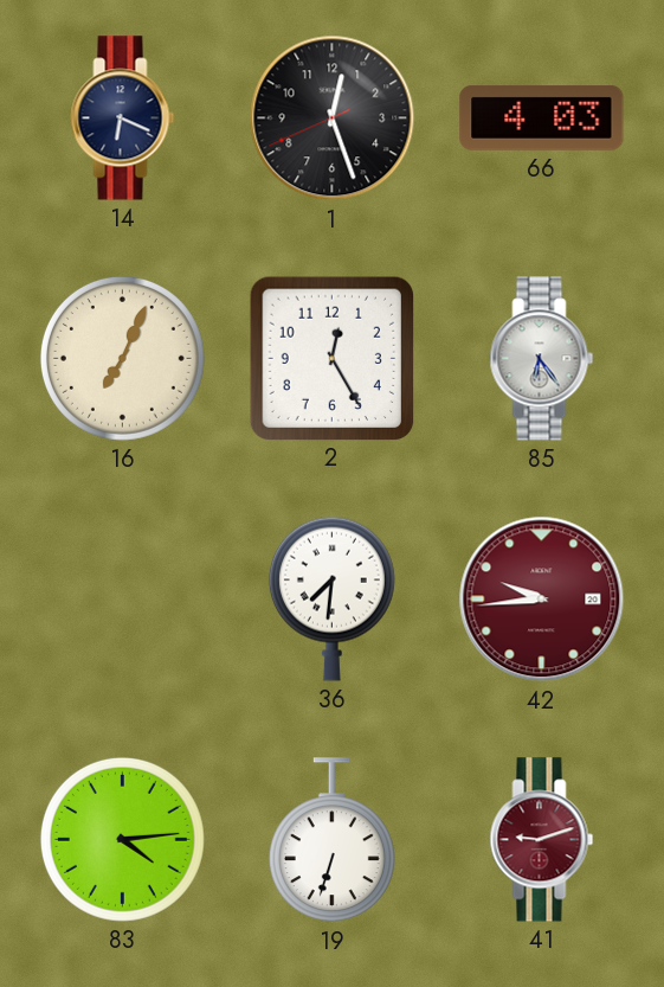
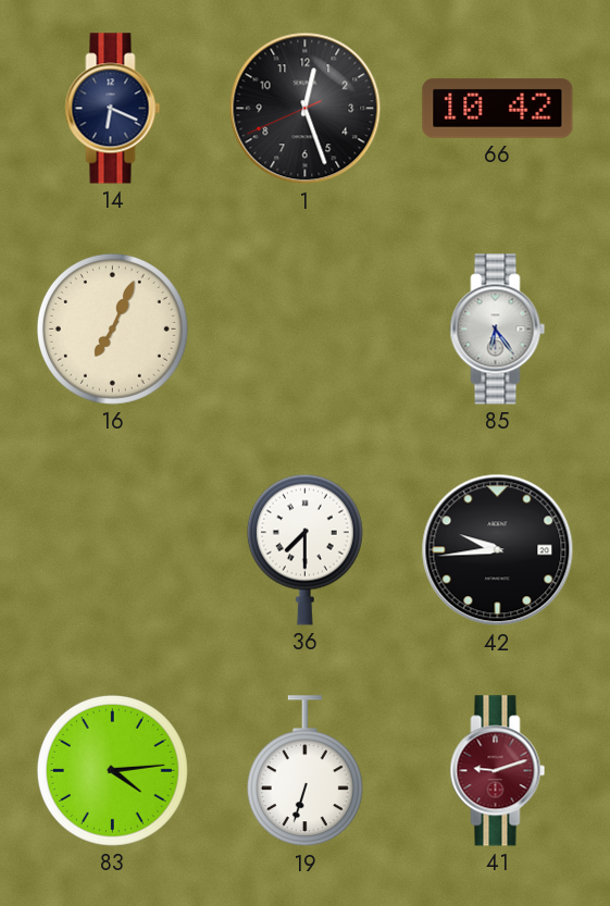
66: 4:03 -> 10:42 (498, 109)
2: 12:25 -> none (331, 358)
36: 7:31 -> 7:30 (304, 549)
42 dial: burgundy -> black (498, 550)
